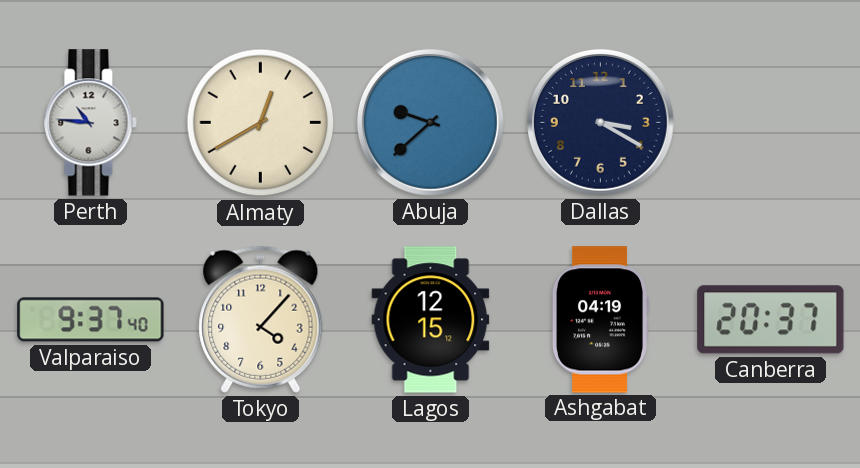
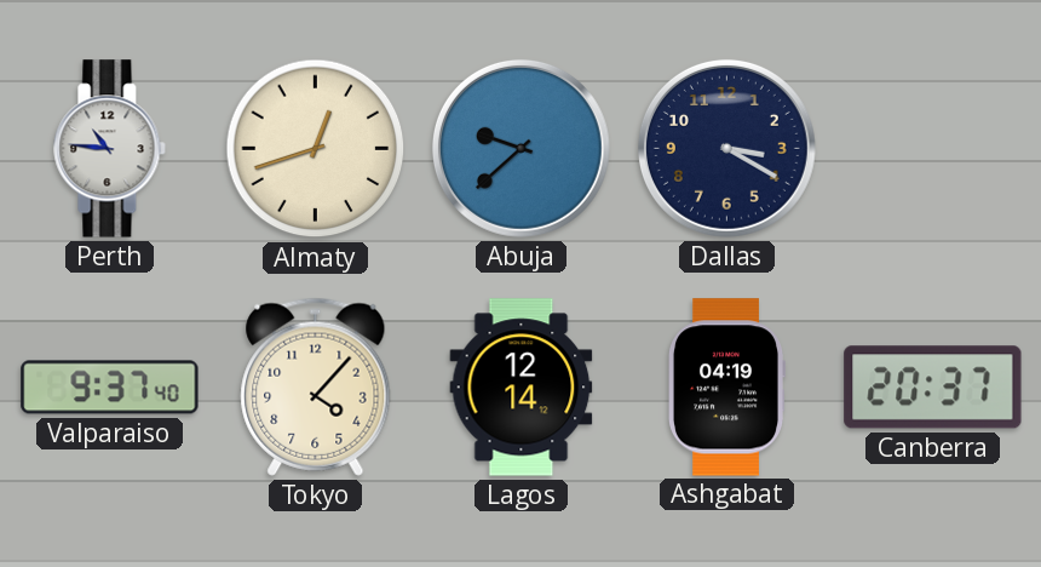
Almaty: 12:40 -> 12:42 (316, 149)
Lagos: 12:15 -> 12:14 (522, 388)
